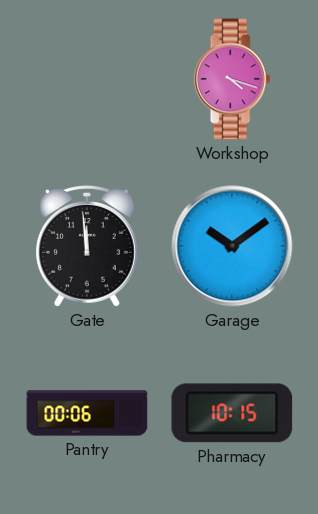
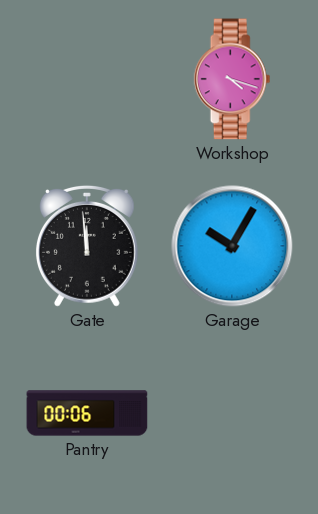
Garage: 10:09 -> 10:05 (232, 246)
Pharmacy: 10:15 -> none (232, 413)
